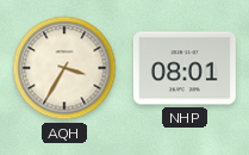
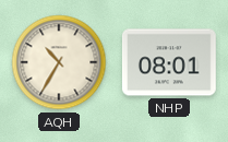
AQH: 3:35 -> 10:35 (59, 62)
